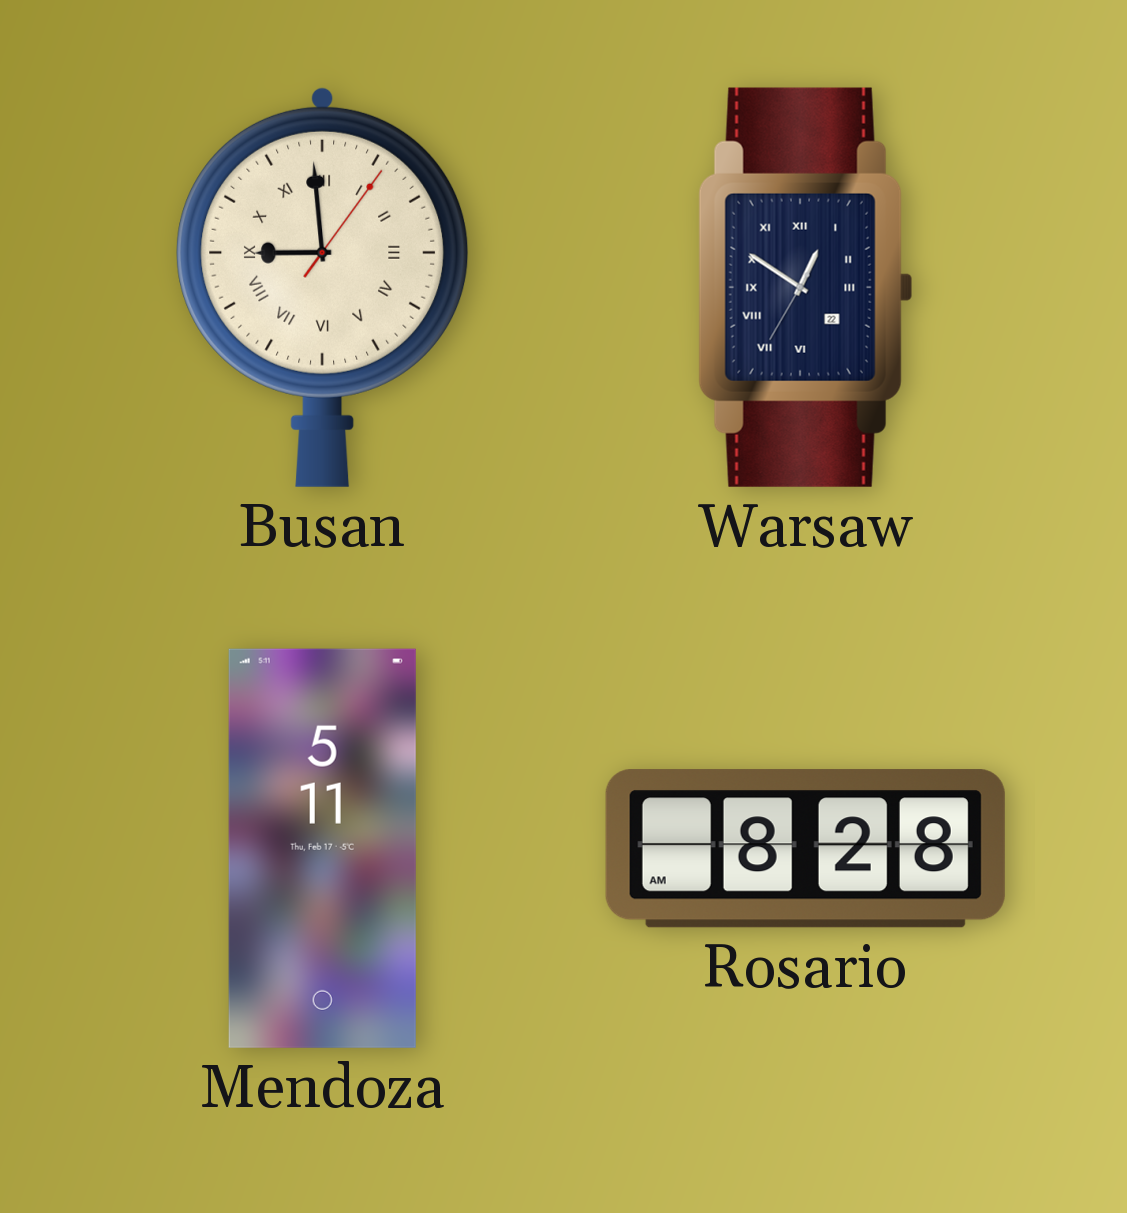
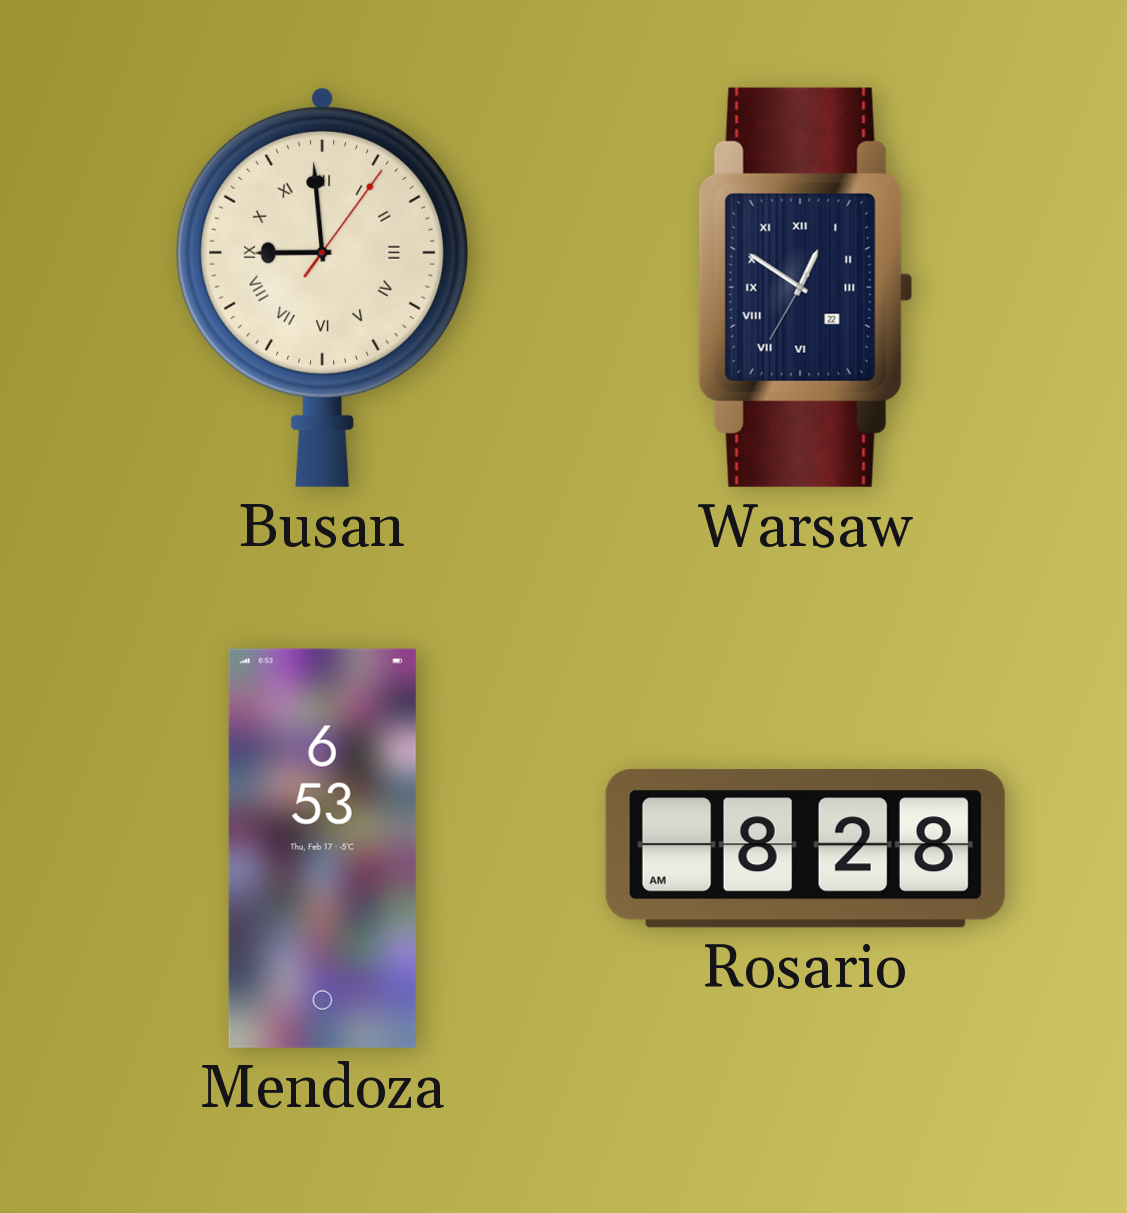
Mendoza: 5:11 -> 6:53 (322, 848)
